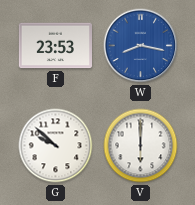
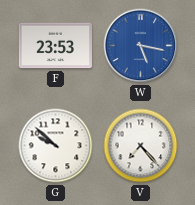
W: 8:17 -> 5:17 (141, 46)
V: 6:00 -> 7:23 (141, 146)
